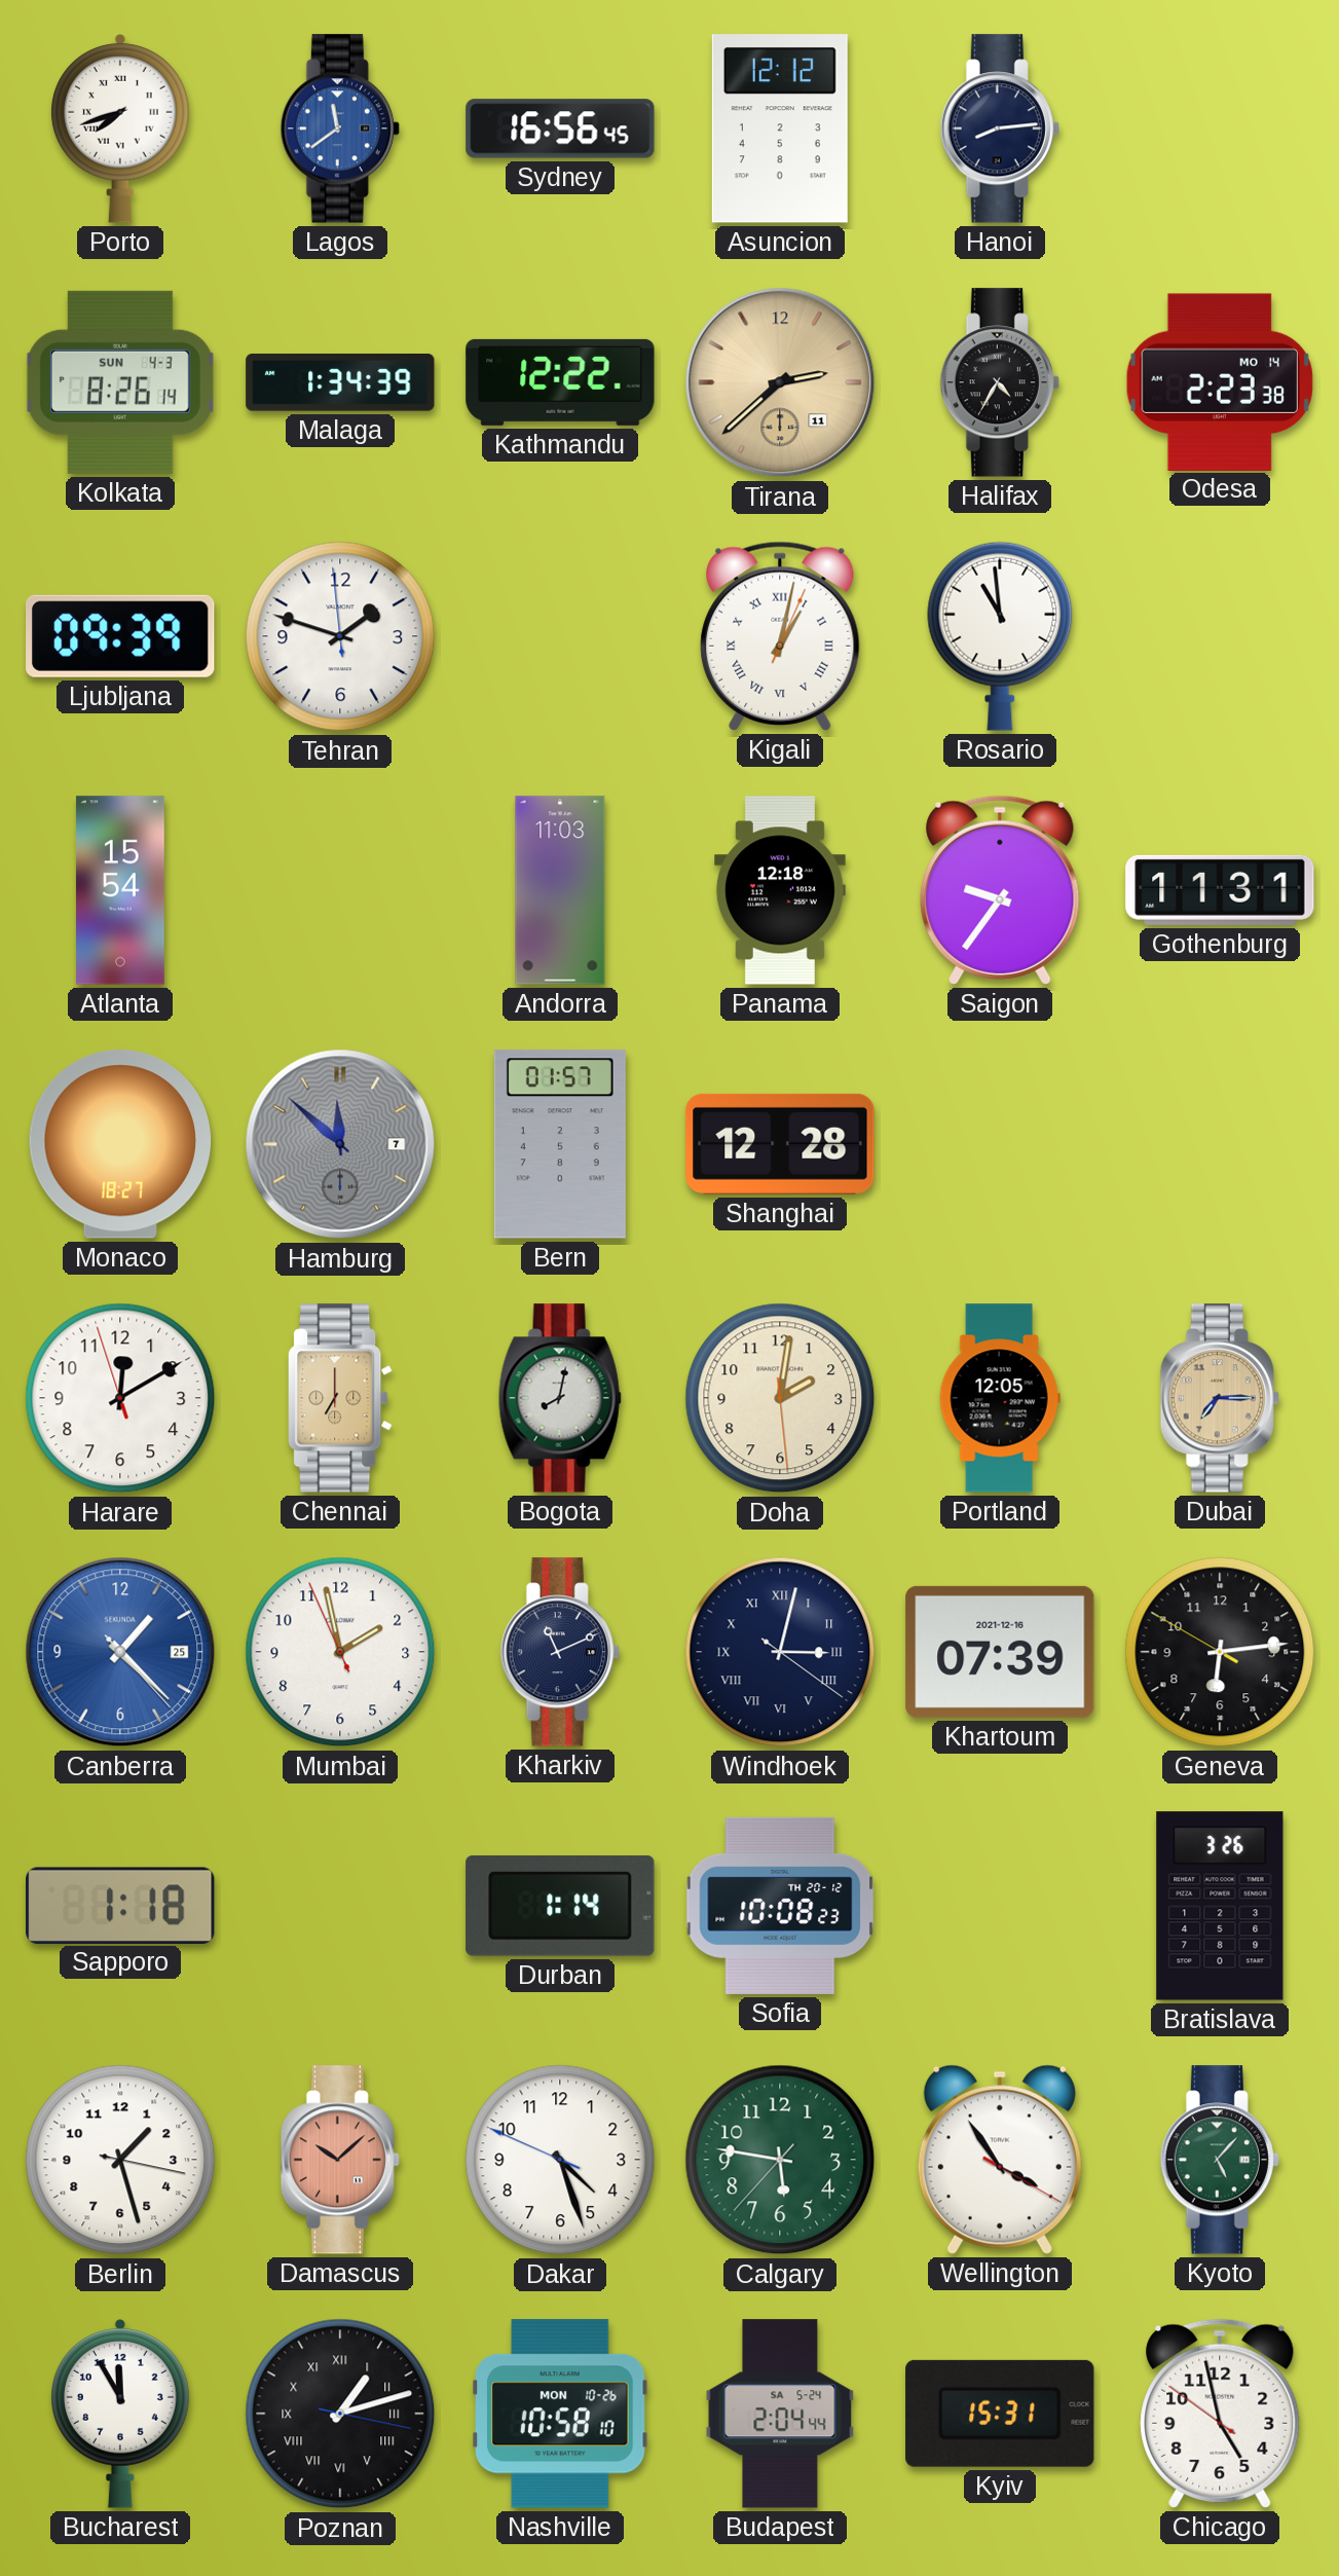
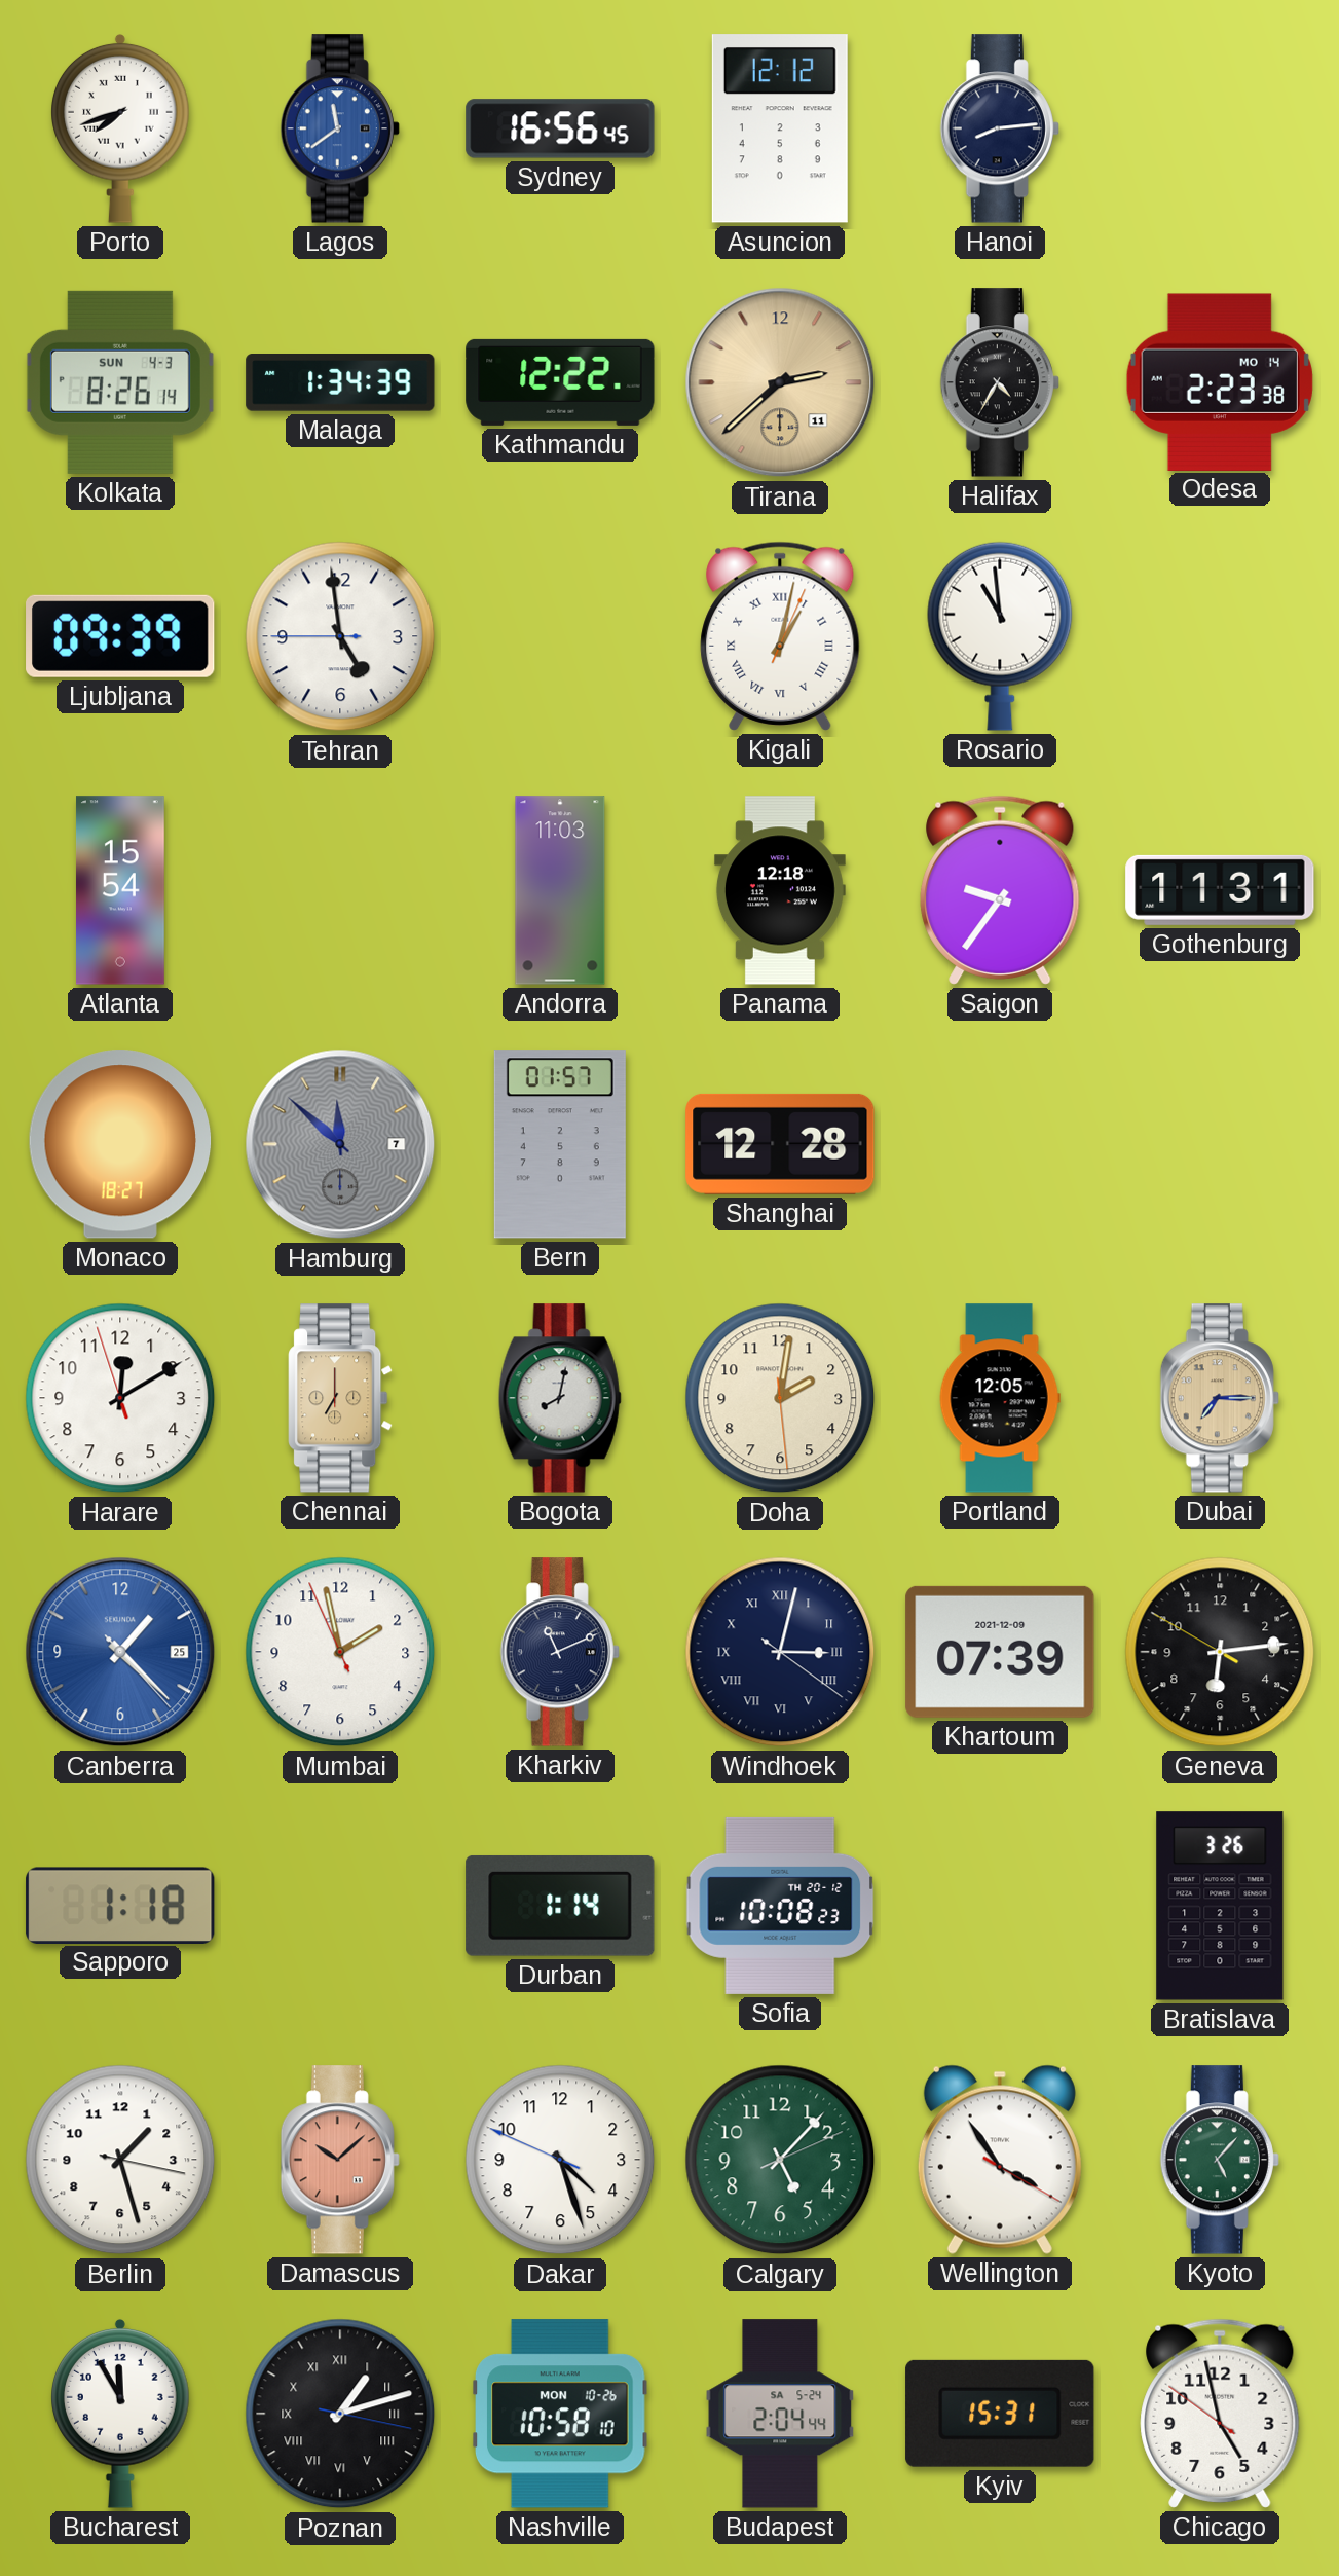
Tehran: 1:47 -> 4:58 (340, 636)
Khartoum date: 2021-12-16 -> 2021-12-09 (1000, 1652)
Calgary: 5:46 -> 5:07 (780, 2160)
